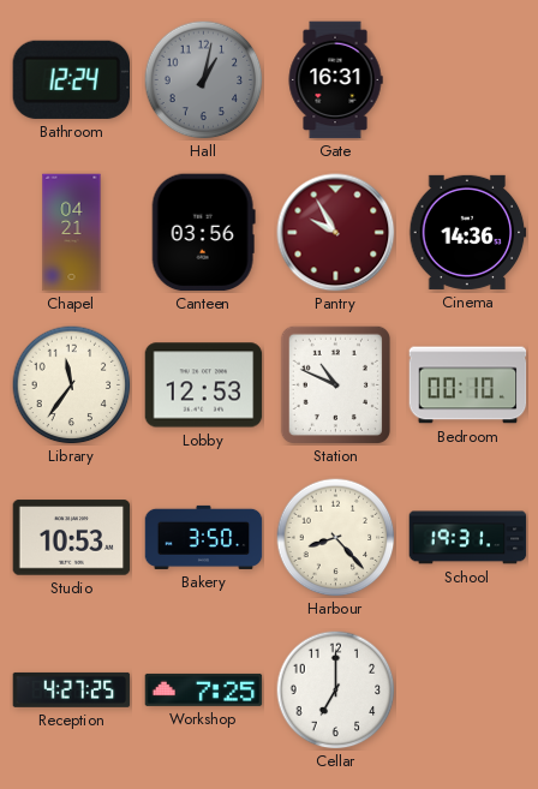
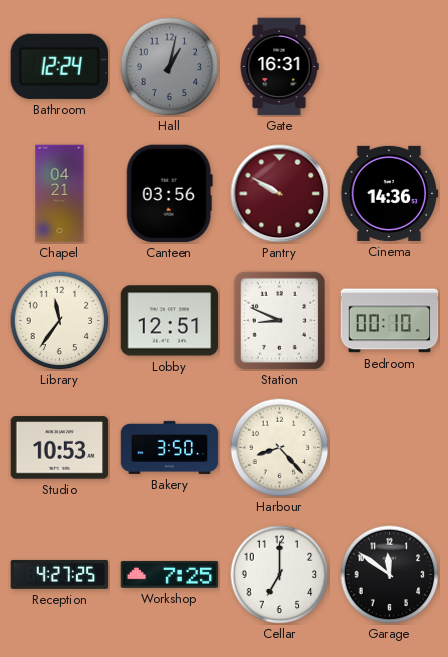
Pantry: 9:55 -> 9:50 (280, 194)
Lobby: 12:53 -> 12:51 (170, 321)
Station: 10:49 -> 8:49 (279, 320)
School: 19:31 -> none (468, 538)
Garage: none -> 11:51 (390, 575)
